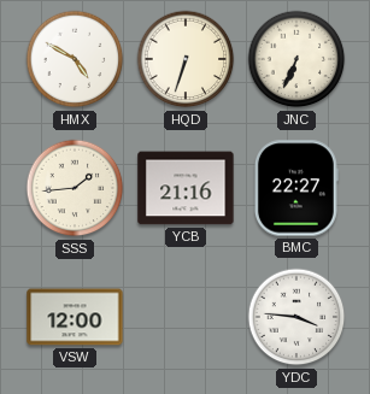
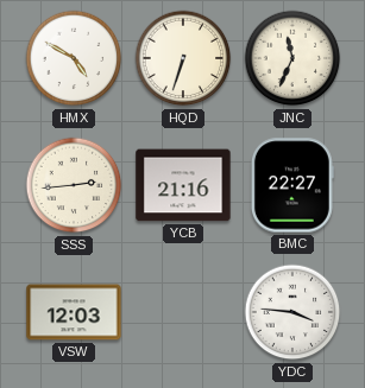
JNC: 6:34 -> 11:34 (292, 58)
SSS: 1:44 -> 2:44 (74, 185)
VSW: 12:00 -> 12:03 (74, 312)
